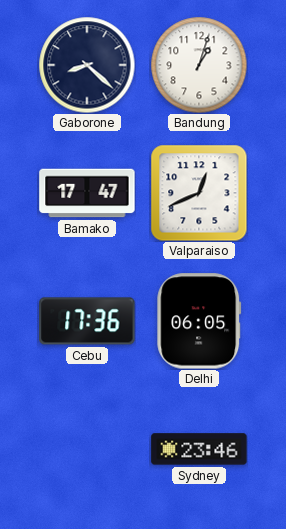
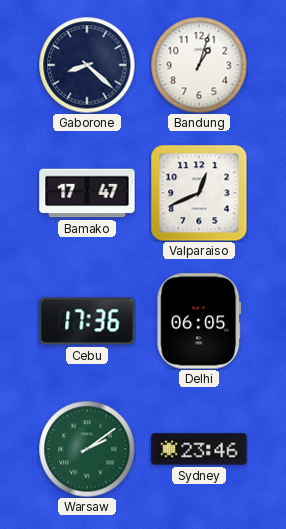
Warsaw: none -> 2:09 (87, 449)
